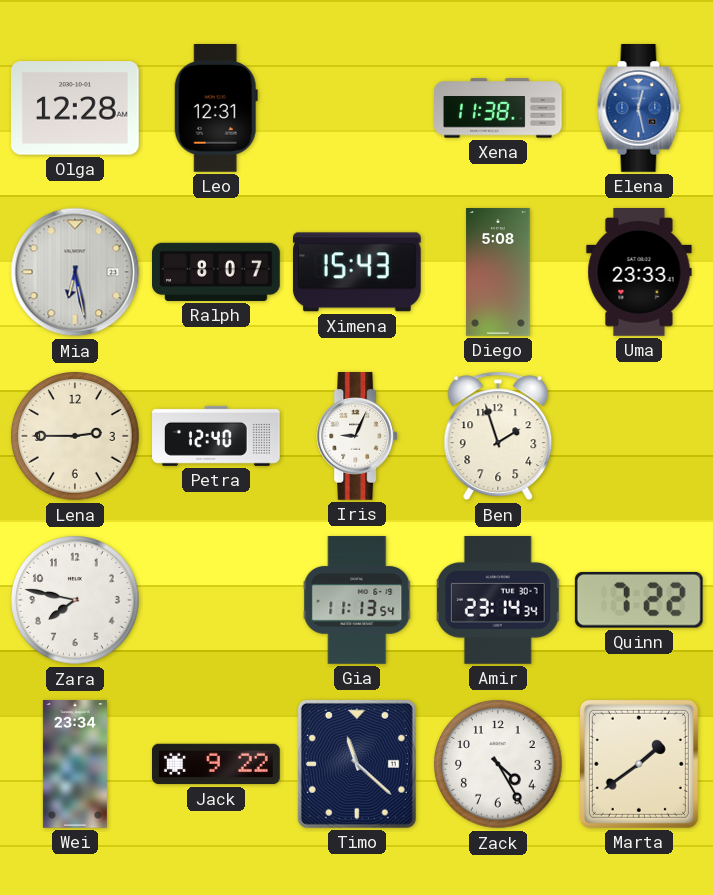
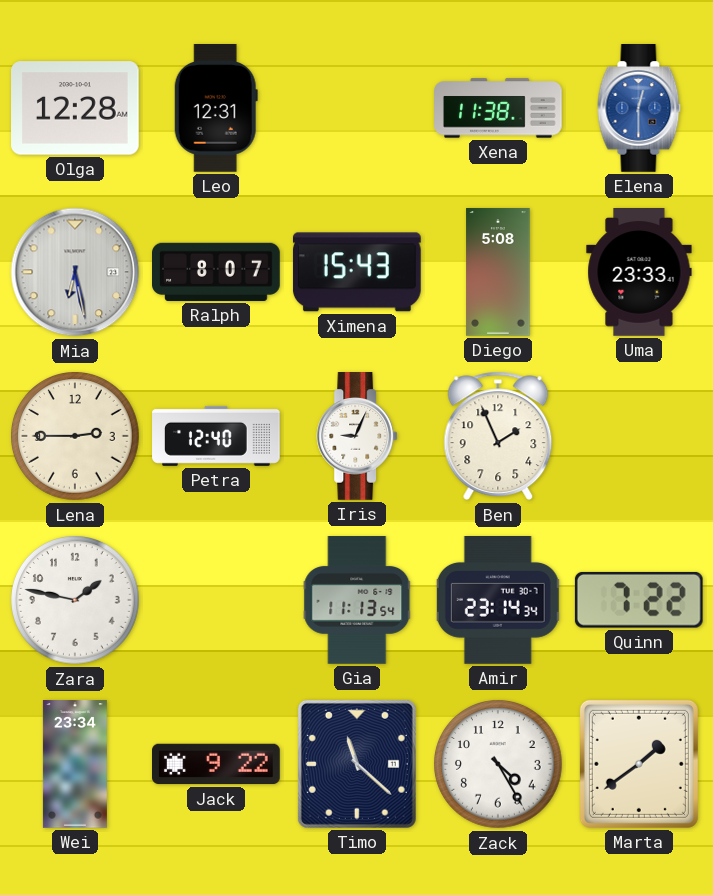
Elena: 12:28 -> 12:30 (639, 109)
Ben: 1:57 -> 1:56 (498, 436)
Zara: 7:47 -> 1:47 (75, 600)
